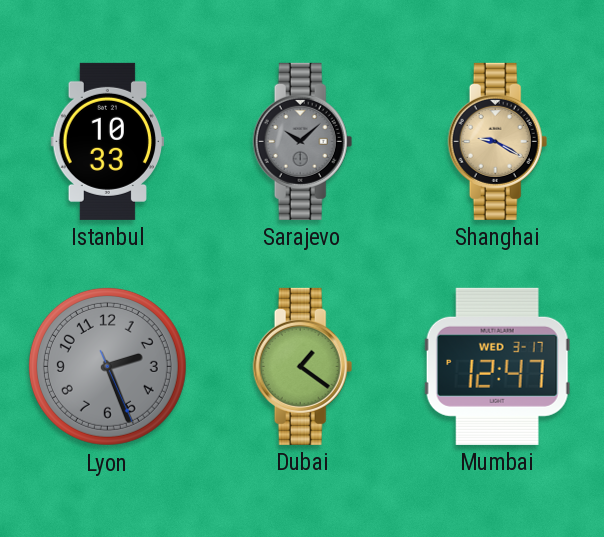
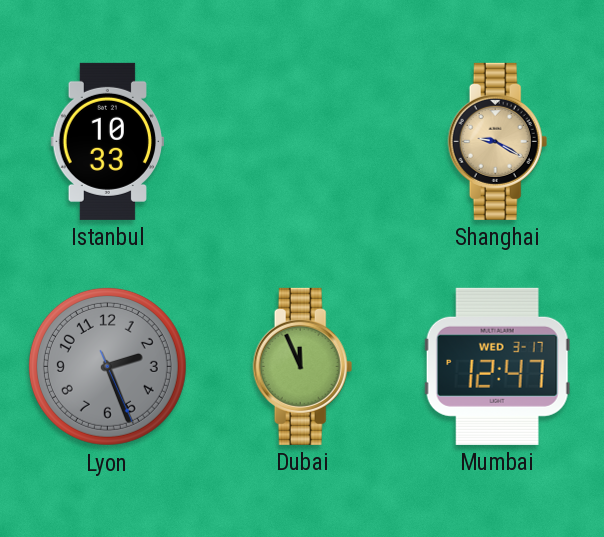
Sarajevo: 10:08 -> none (303, 141)
Dubai: 1:21 -> 11:56 (303, 366)
